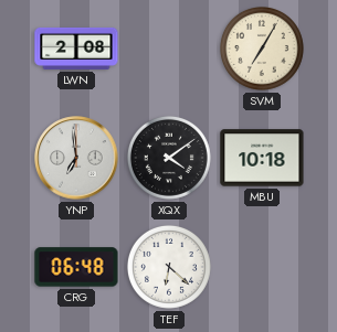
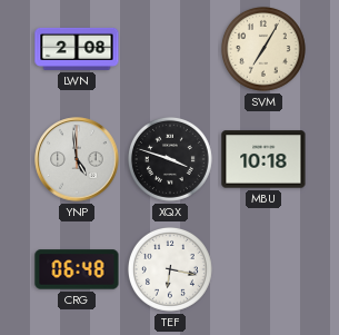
YNP: 6:59 -> 4:59 (77, 159)
XQX: 4:09 -> 3:48 (170, 159)
TEF: 6:22 -> 6:17 (170, 269)
